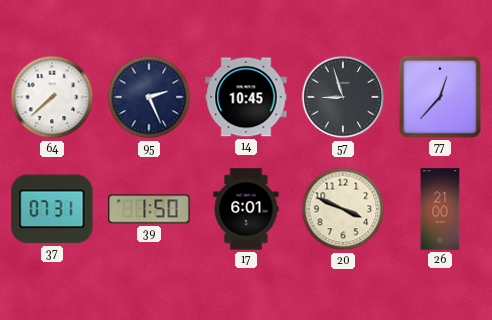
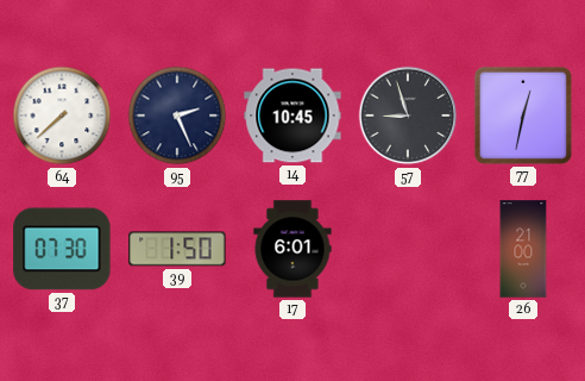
77: 12:37 -> 12:32 (523, 115)
37: 07:31 -> 07:30 (62, 249)
20: 3:49 -> none (343, 209)
